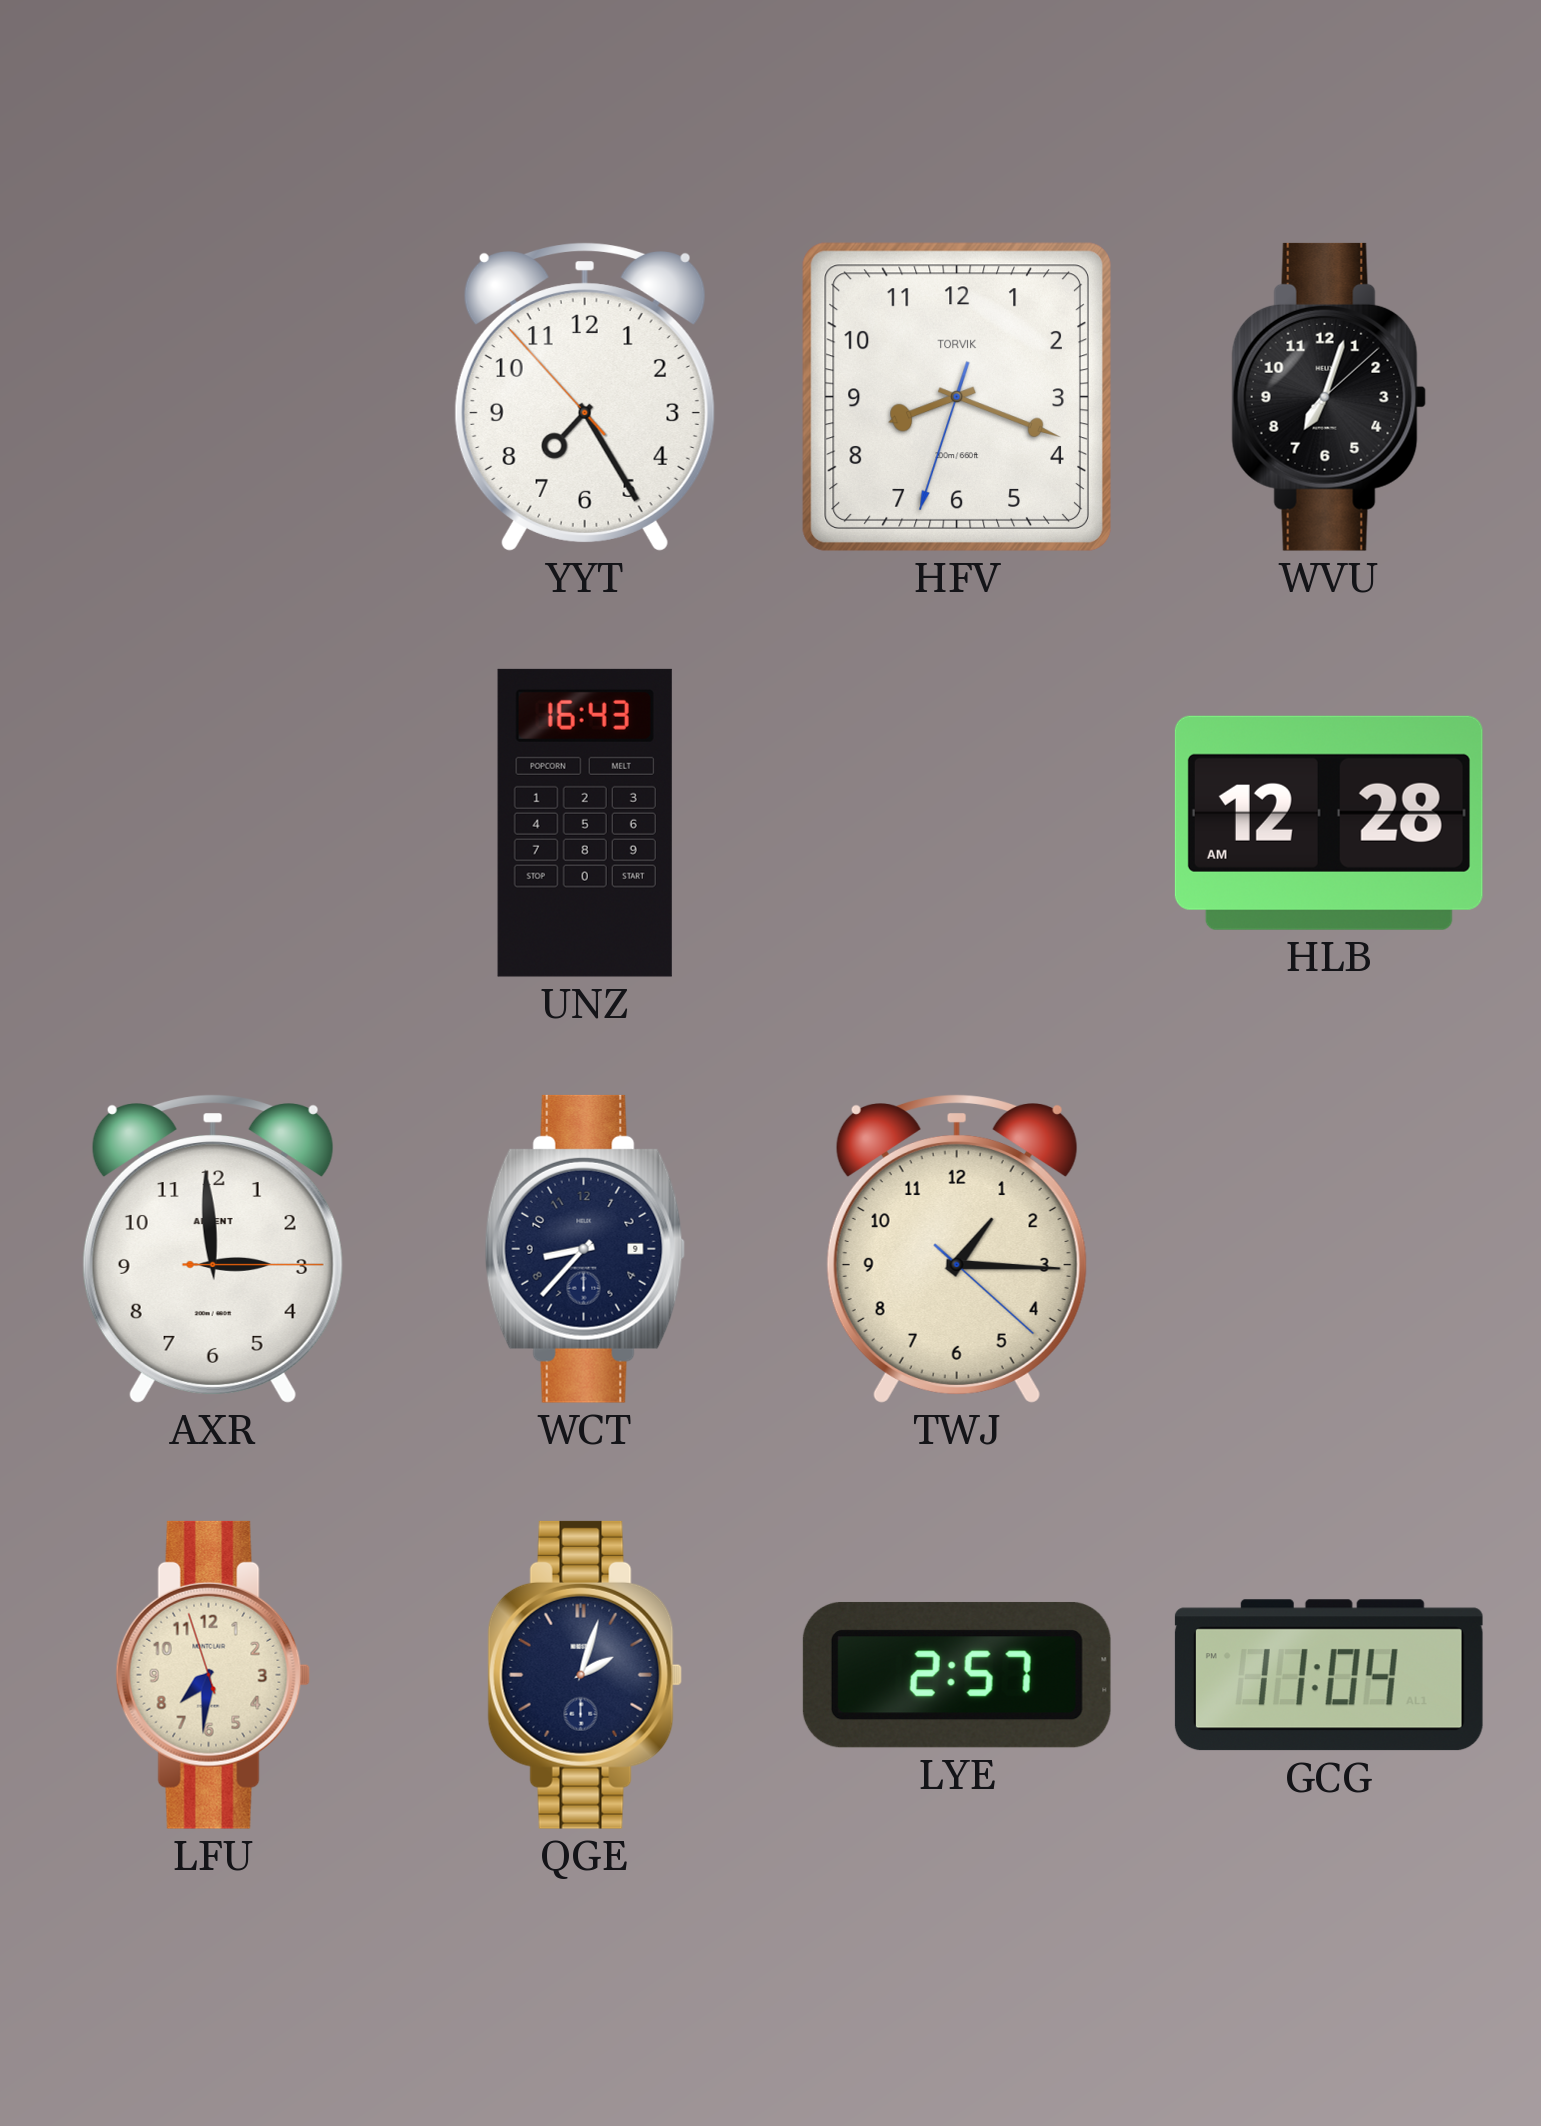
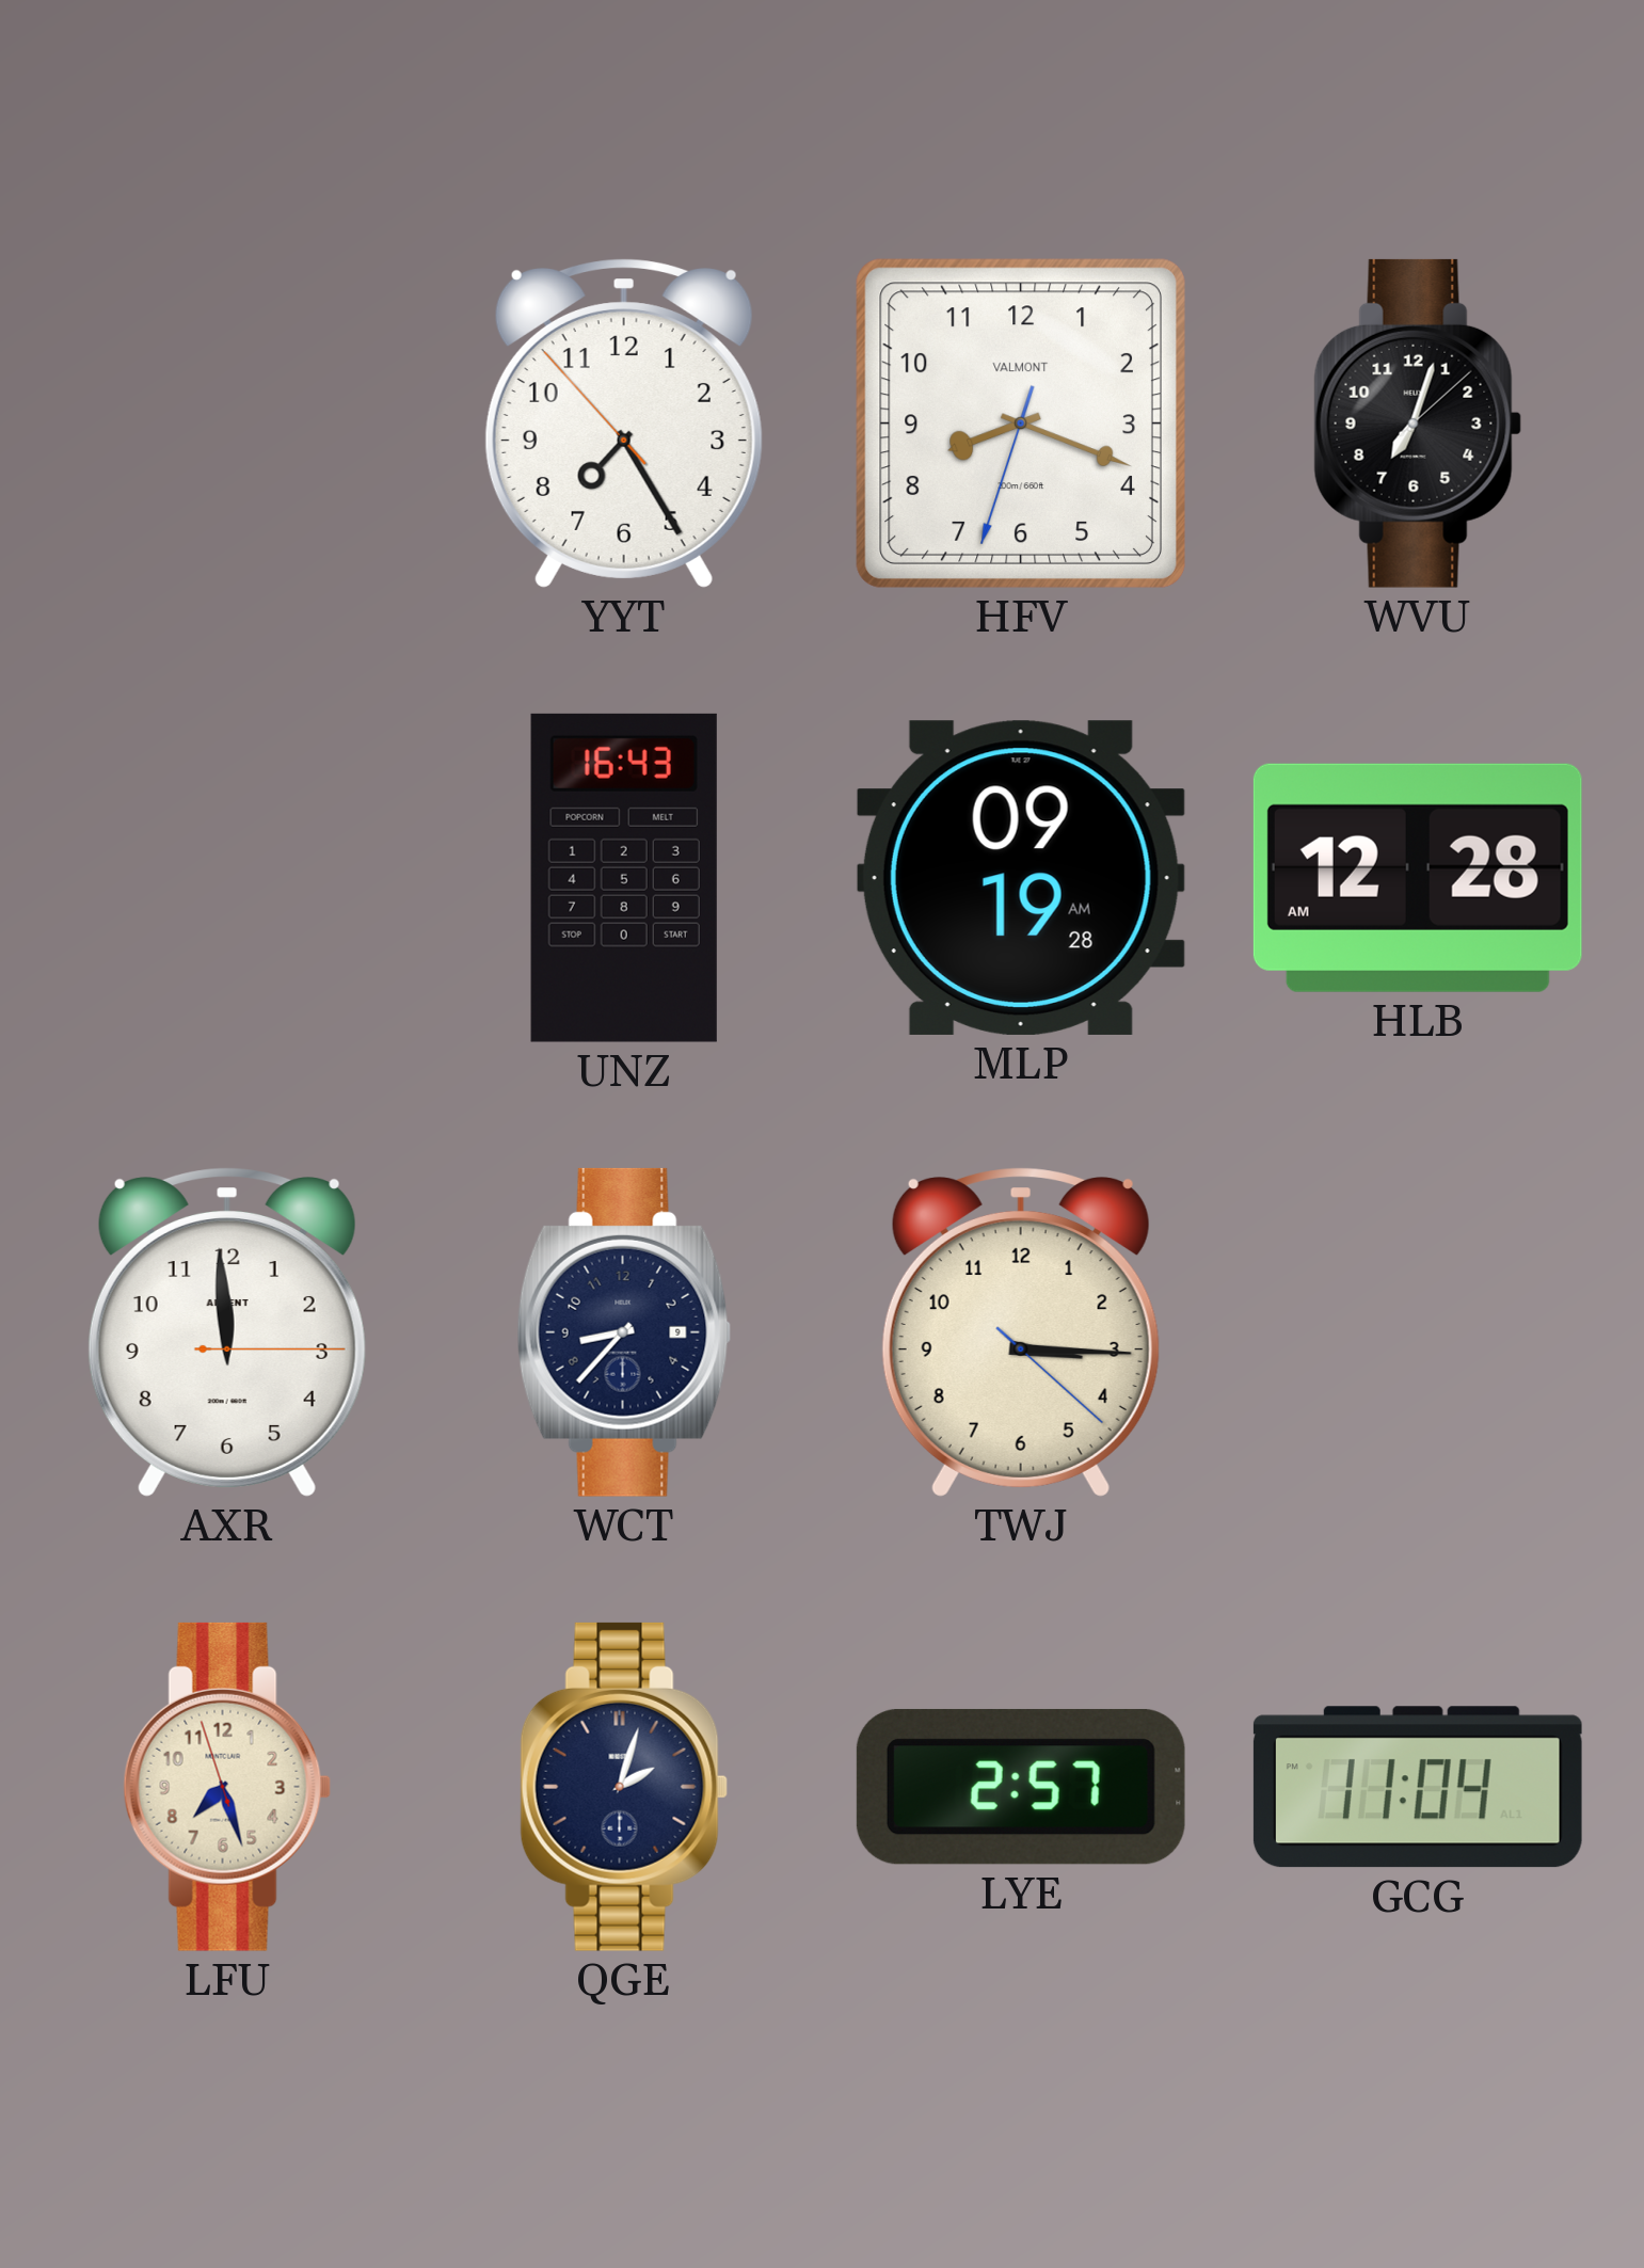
HFV brand: TORVIK -> VALMONT (1021, 424)
MLP: none -> 09:19 (1021, 878)
AXR: 2:59 -> 11:59 (227, 1332)
TWJ: 1:15 -> 3:15 (1021, 1332)
LFU: 7:30 -> 7:26 (227, 1787)
